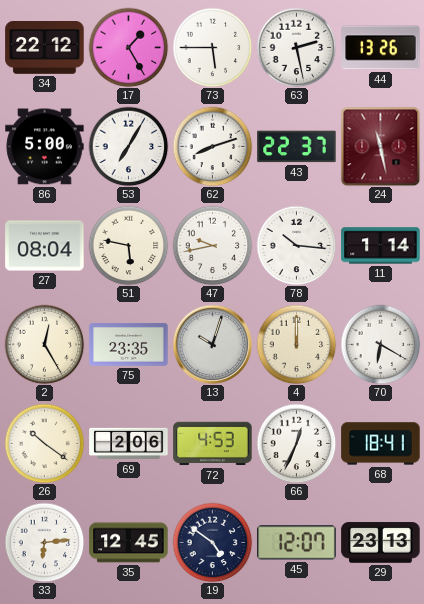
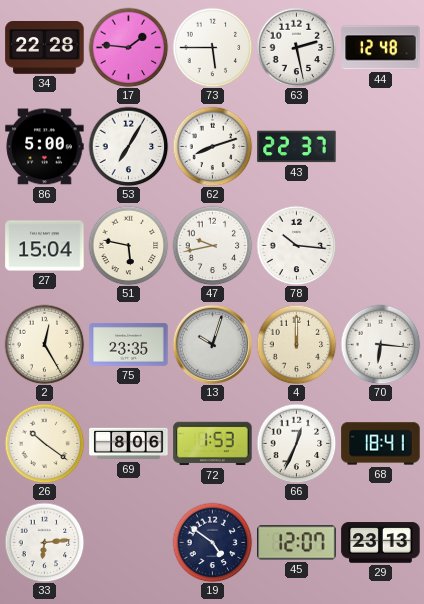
34: 22:12 -> 22:28 (45, 48)
17: 1:25 -> 1:46 (128, 47)
44: 13:26 -> 12:48 (381, 48)
24: 11:28 -> none (380, 146)
27: 08:04 -> 15:04 (45, 246)
11: 1:14 -> none (381, 246)
70: 6:20 -> 6:16 (380, 344)
69: 2:06 -> 8:06 (129, 444)
72: 4:53 -> 1:53 (213, 444)
35: 12:45 -> none (129, 543)
